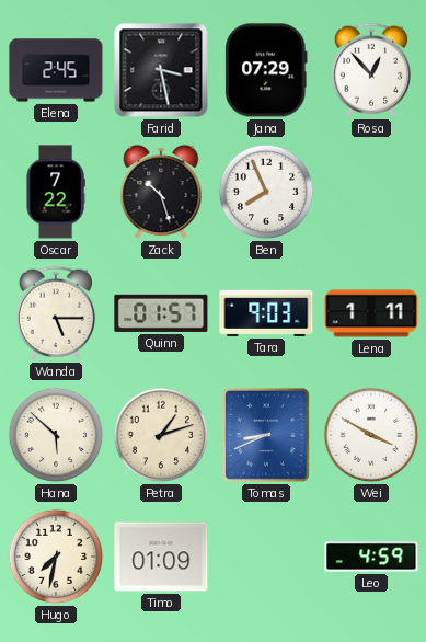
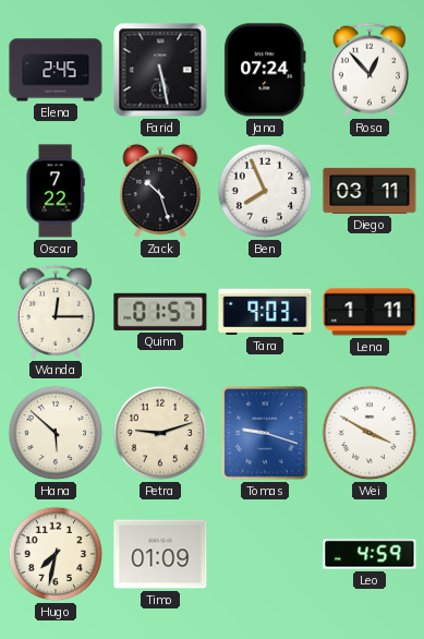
Farid: 3:28 -> 5:28 (160, 70)
Jana: 07:29 -> 07:24 (265, 70)
Diego: none -> 03:11 (370, 191)
Wanda: 5:15 -> 12:15 (54, 312)
Petra: 1:12 -> 9:12 (160, 433)
Tomas: 8:41 -> 9:18 (265, 433)
